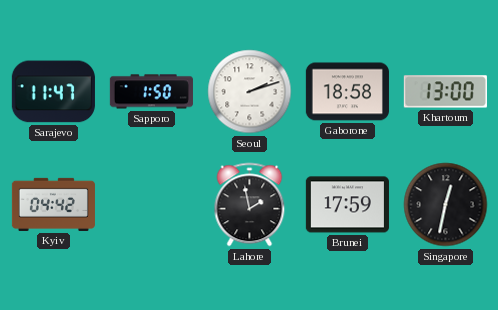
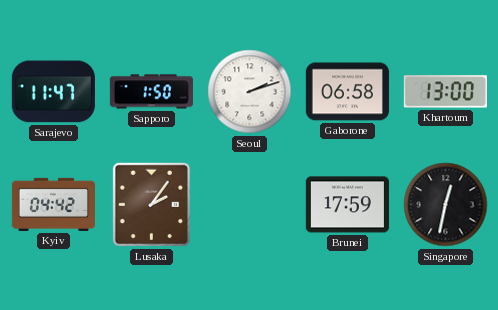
Gaborone: 18:58 -> 06:58 (347, 92)
Lusaka: none -> 2:06 (152, 205)
Lahore: 1:58 -> none (250, 205)
